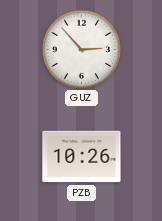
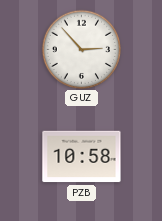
PZB: 10:26 -> 10:58 (82, 157)
